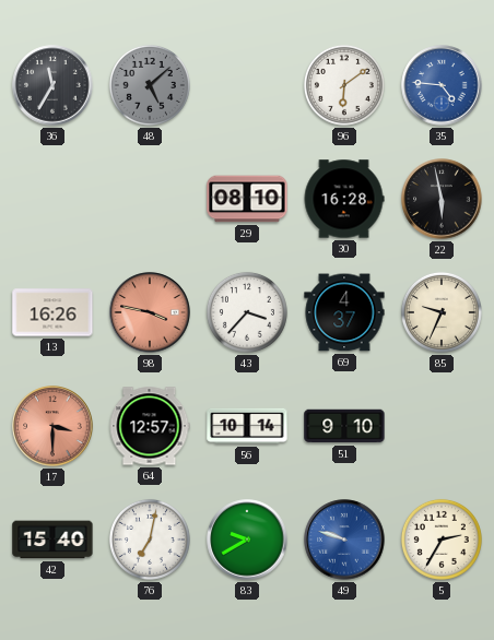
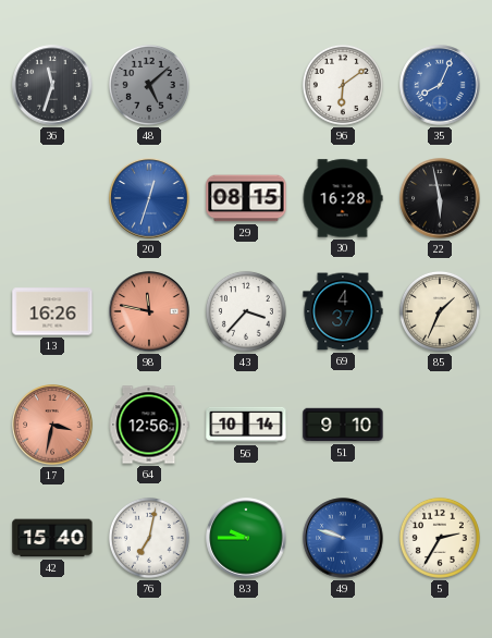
36: 11:35 -> 11:33 (52, 85)
35: 4:46 -> 8:04 (440, 85)
20: none -> 12:33 (149, 198)
29: 08:10 -> 08:15 (246, 198)
98: 3:47 -> 11:47 (149, 311)
85: 9:34 -> 1:34 (440, 311)
17: 3:30 -> 3:32 (52, 425)
64: 12:57 -> 12:56 (149, 425)
83: 9:40 -> 9:45 (246, 538)
